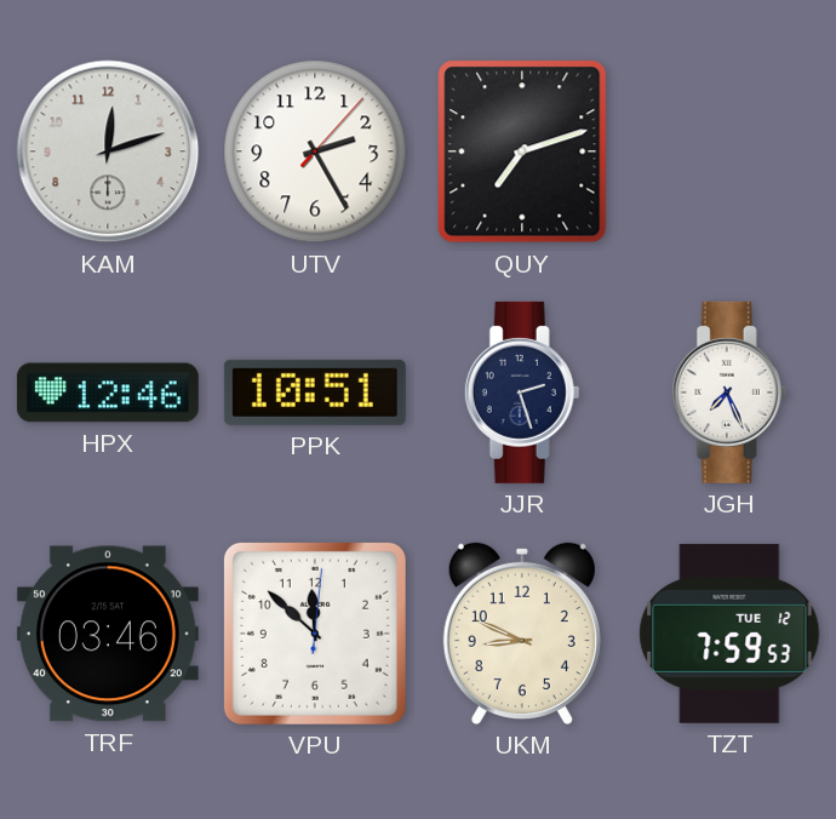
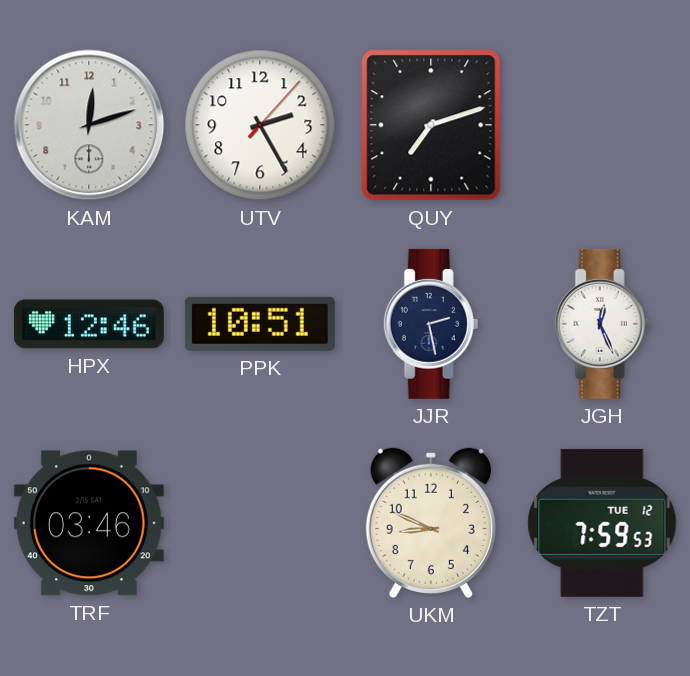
JJR: 2:27 -> 2:28 (431, 324)
JGH: 7:26 -> 12:26 (602, 324)
VPU: 11:52 -> none (315, 634)
